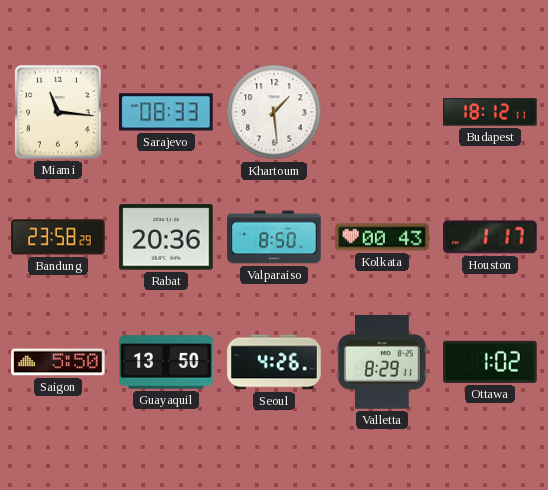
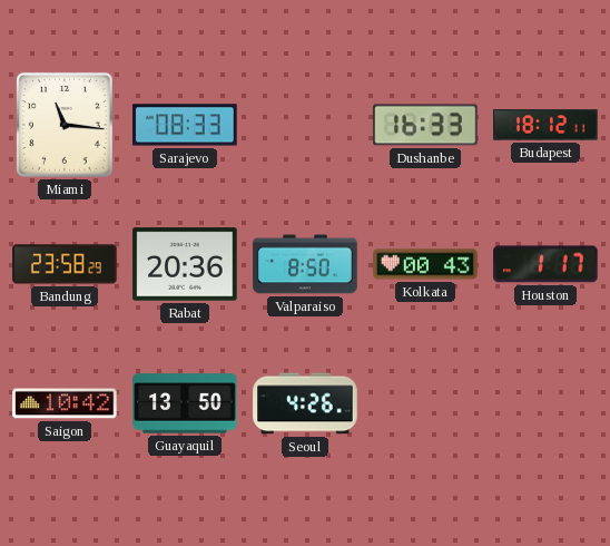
Khartoum: 1:29 -> none (274, 112)
Dushanbe: none -> 16:33 (425, 125)
Saigon: 5:50 -> 10:42 (65, 403)
Valletta: 8:29 -> none (383, 362)
Ottawa: 1:02 -> none (490, 362)
